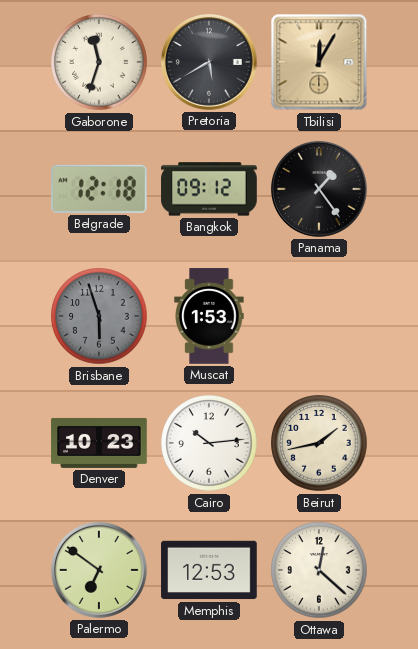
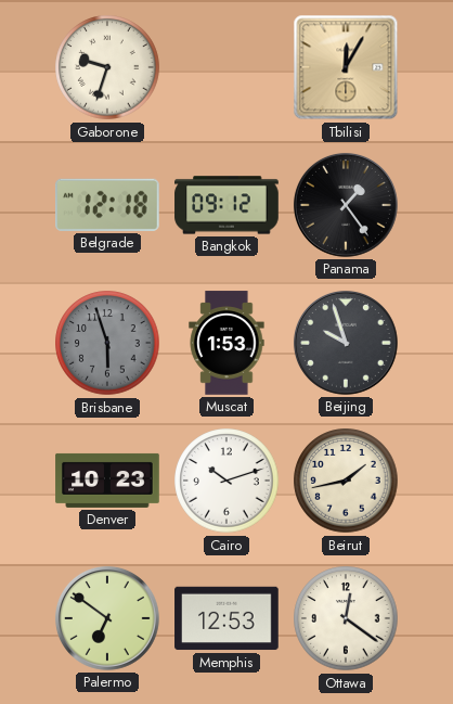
Gaborone: 11:33 -> 9:33 (107, 67)
Pretoria: 5:40 -> none (209, 62)
Beijing: none -> 9:57 (346, 343)
Cairo: 10:14 -> 10:12 (226, 481)
Ottawa: 12:22 -> 12:21 (346, 618)
